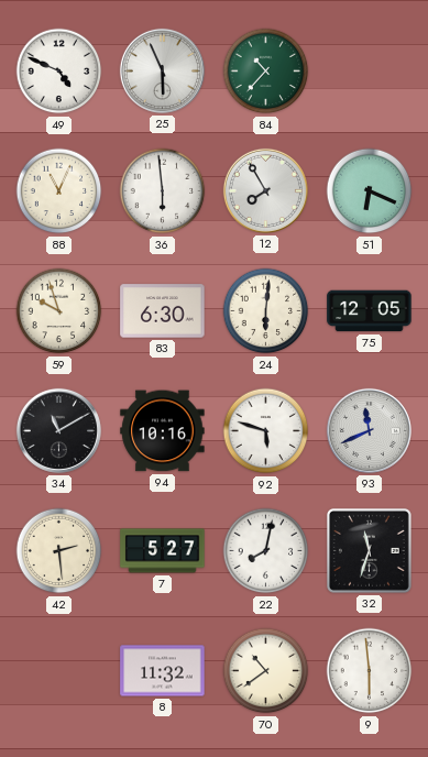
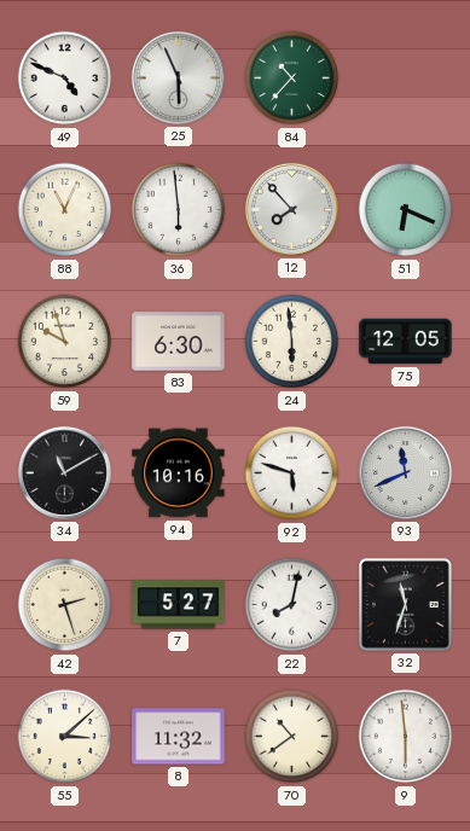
12: 7:55 -> 7:53 (291, 209)
24: 6:01 -> 5:59 (292, 342)
42: 2:29 -> 2:27 (65, 605)
55: none -> 3:08 (65, 737)
